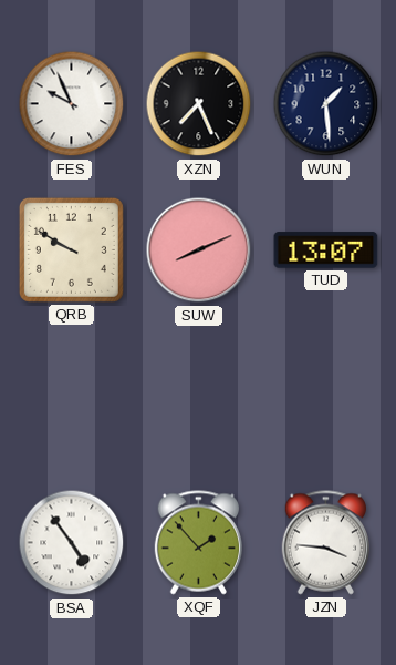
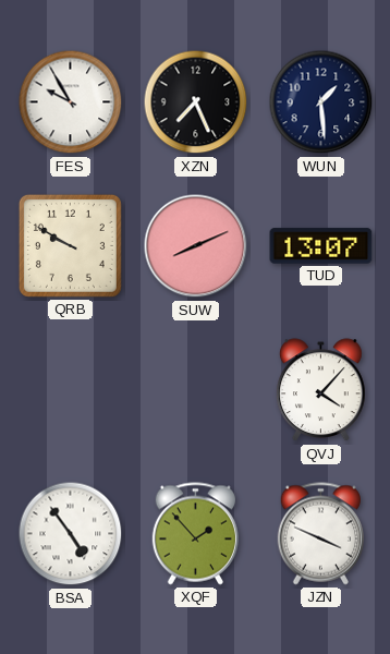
FES: 9:56 -> 9:55 (71, 102)
QVJ: none -> 4:07 (321, 390)
JZN: 3:46 -> 3:49 (320, 534)
